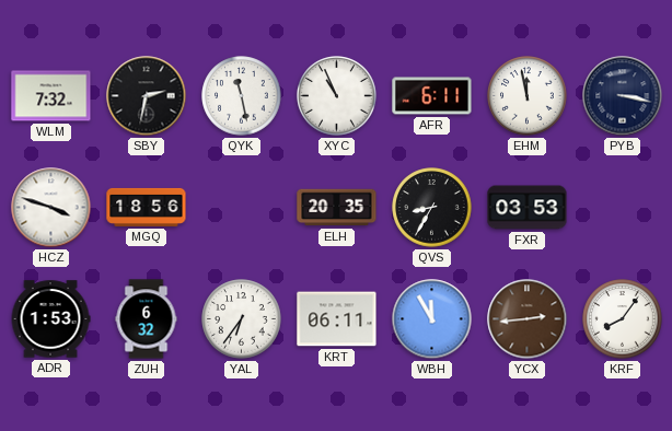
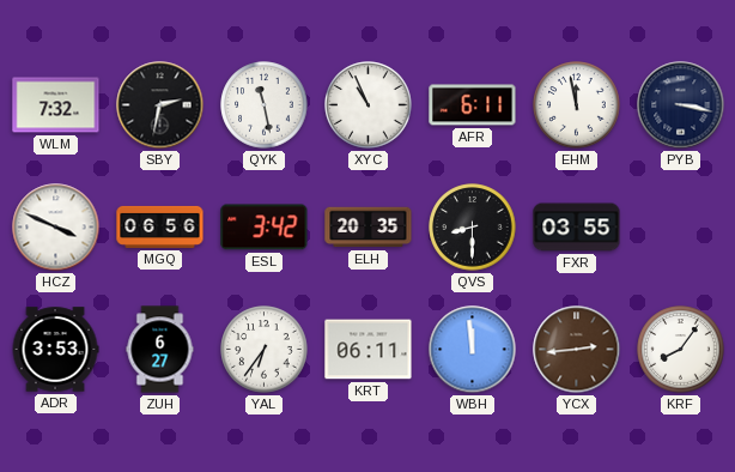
HCZ: 3:48 -> 3:49 (56, 228)
MGQ: 18:56 -> 06:56 (160, 226)
ESL: none -> 3:42 (265, 228)
QVS: 8:35 -> 8:30 (473, 228)
FXR: 03:53 -> 03:55 (577, 228)
ADR: 1:53 -> 3:53 (55, 350)
ZUH: 6:32 -> 6:27 (160, 350)
WBH: 11:55 -> 11:59 (473, 350)
